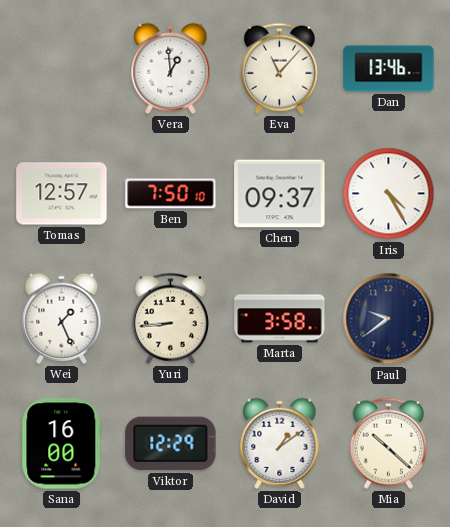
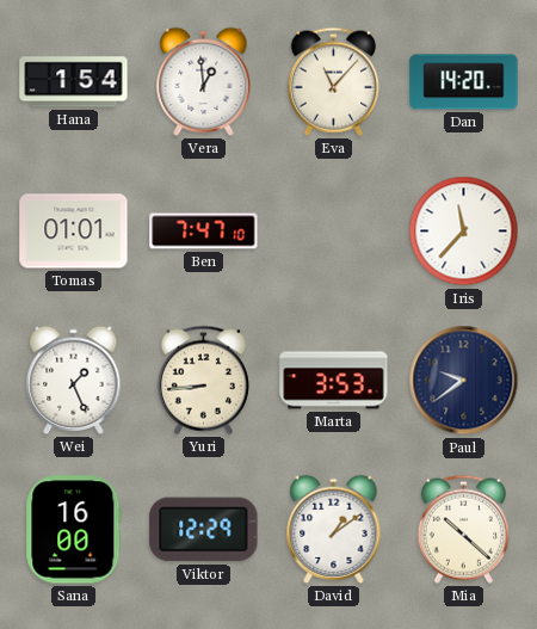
Hana: none -> 1:54 (74, 82)
Dan: 13:46 -> 14:20 (464, 82)
Tomas: 12:57 -> 01:01 (74, 232)
Ben: 7:50 -> 7:47 (204, 232)
Chen: 09:37 -> none (280, 194)
Iris: 4:25 -> 11:37 (464, 232)
Marta: 3:58 -> 3:53 (334, 381)
